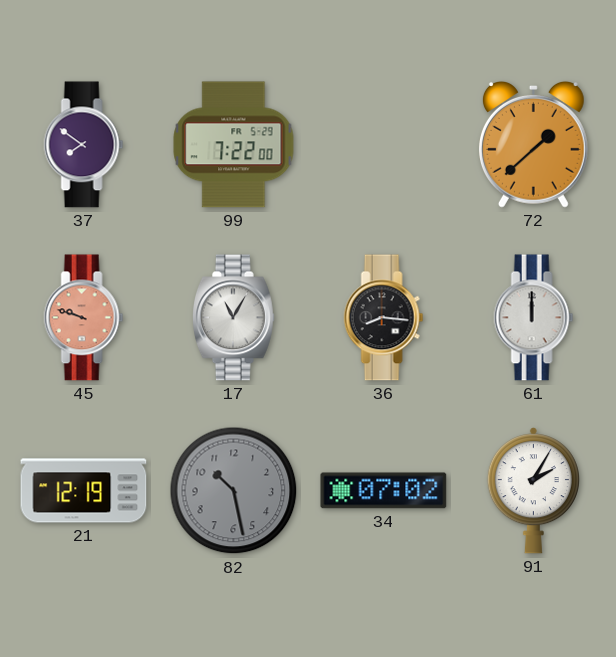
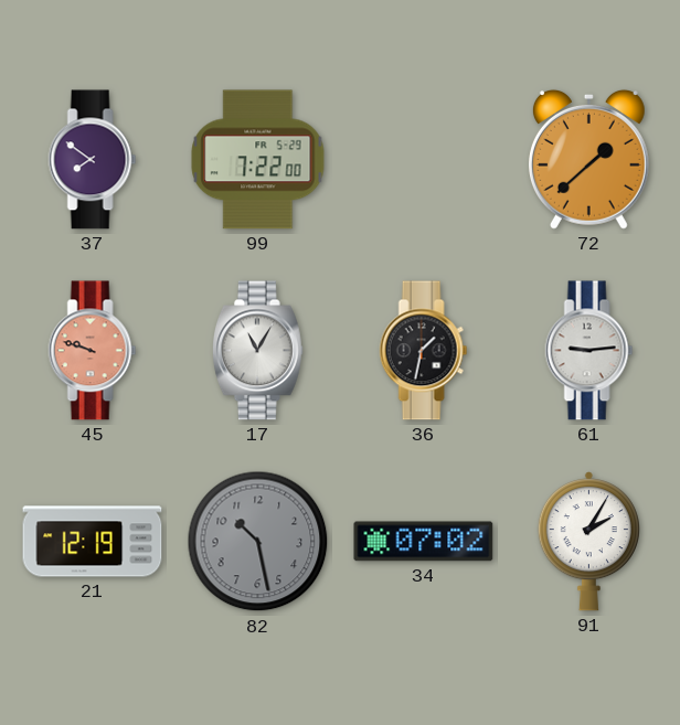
36: 8:16 -> 1:32 (424, 351)
61: 12:00 -> 9:14 (589, 351)
